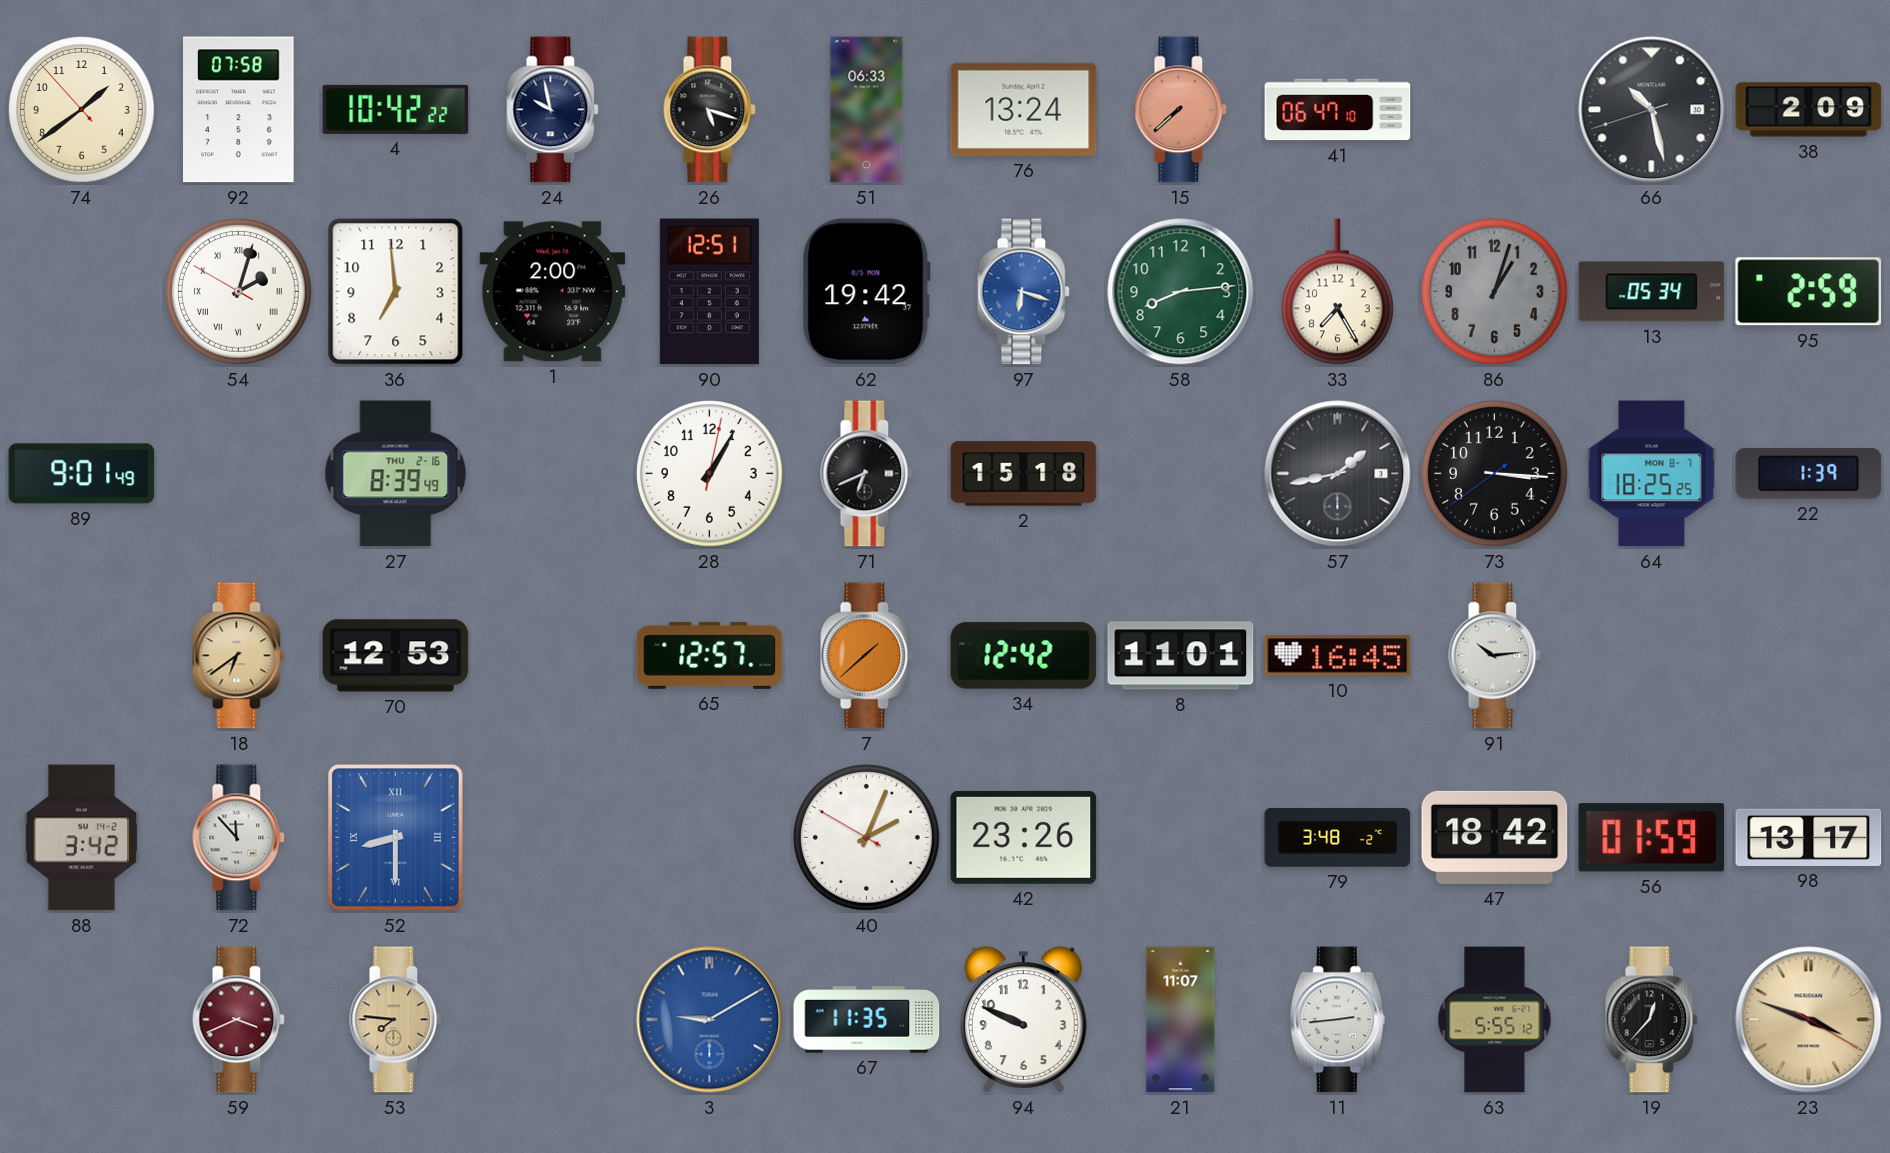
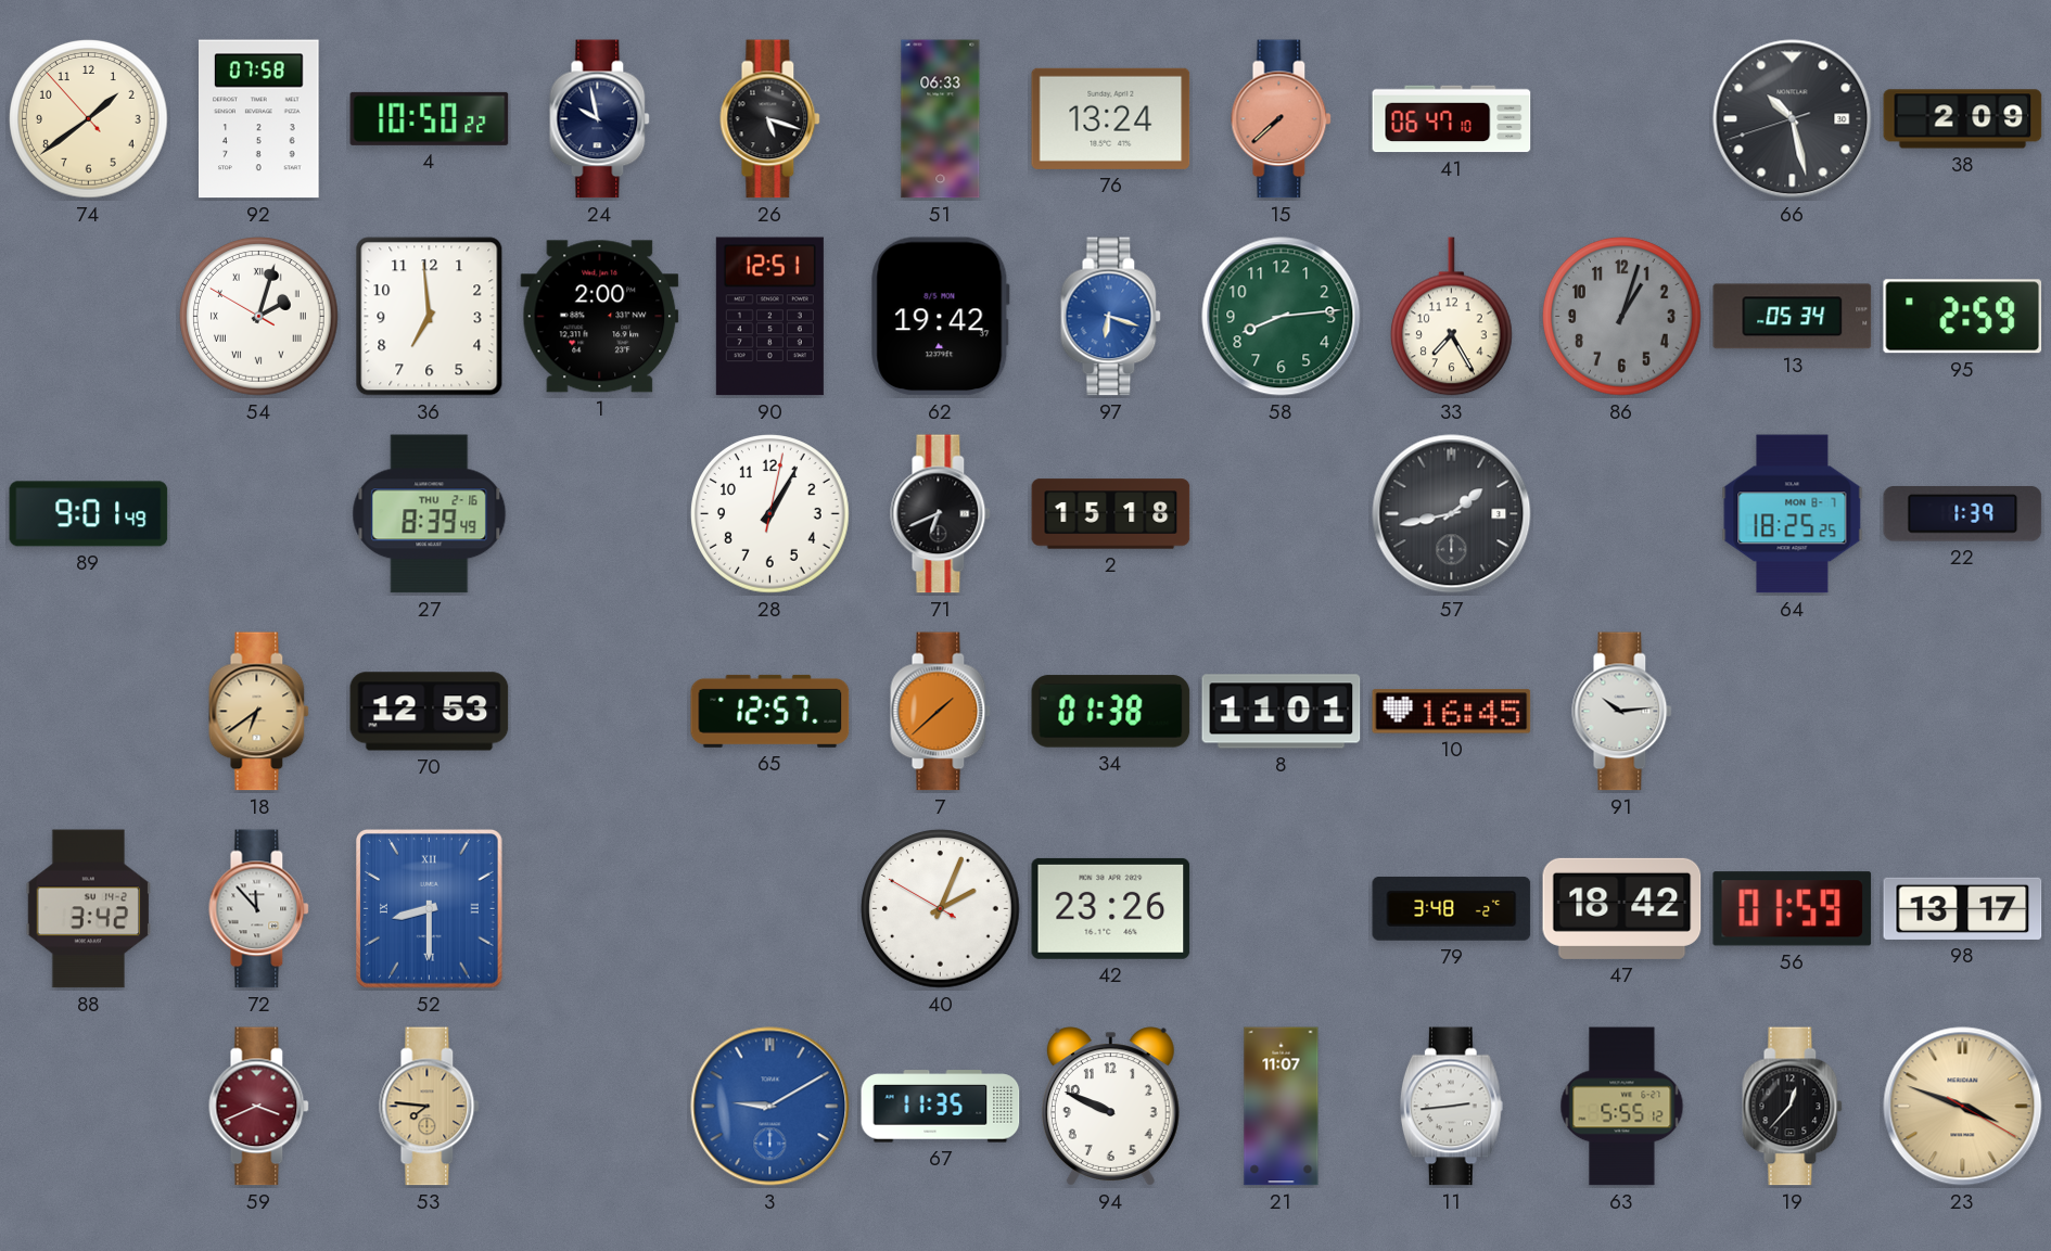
4: 10:42 -> 10:50 (430, 118)
73: 3:15 -> none (1495, 474)
34: 12:42 -> 01:38 (1111, 712)
